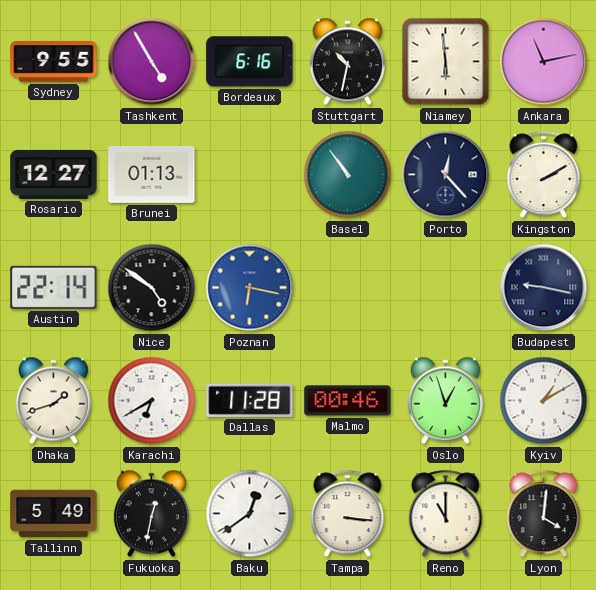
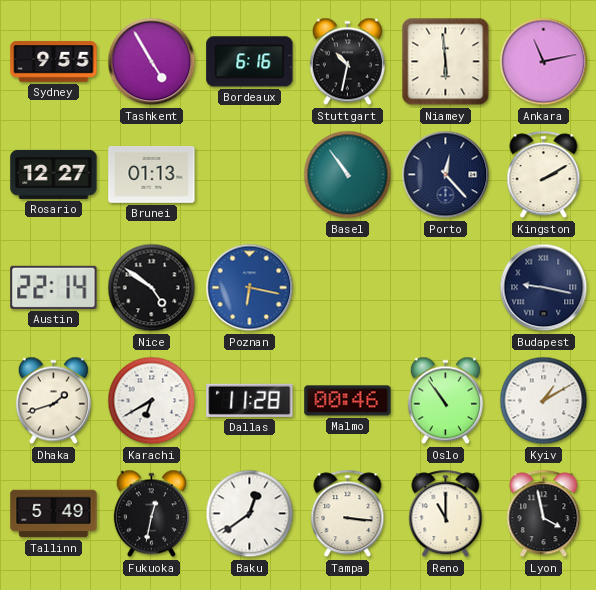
Oslo: 12:57 -> 10:54 (445, 401)
Lyon: 4:01 -> 3:58 (544, 514)
